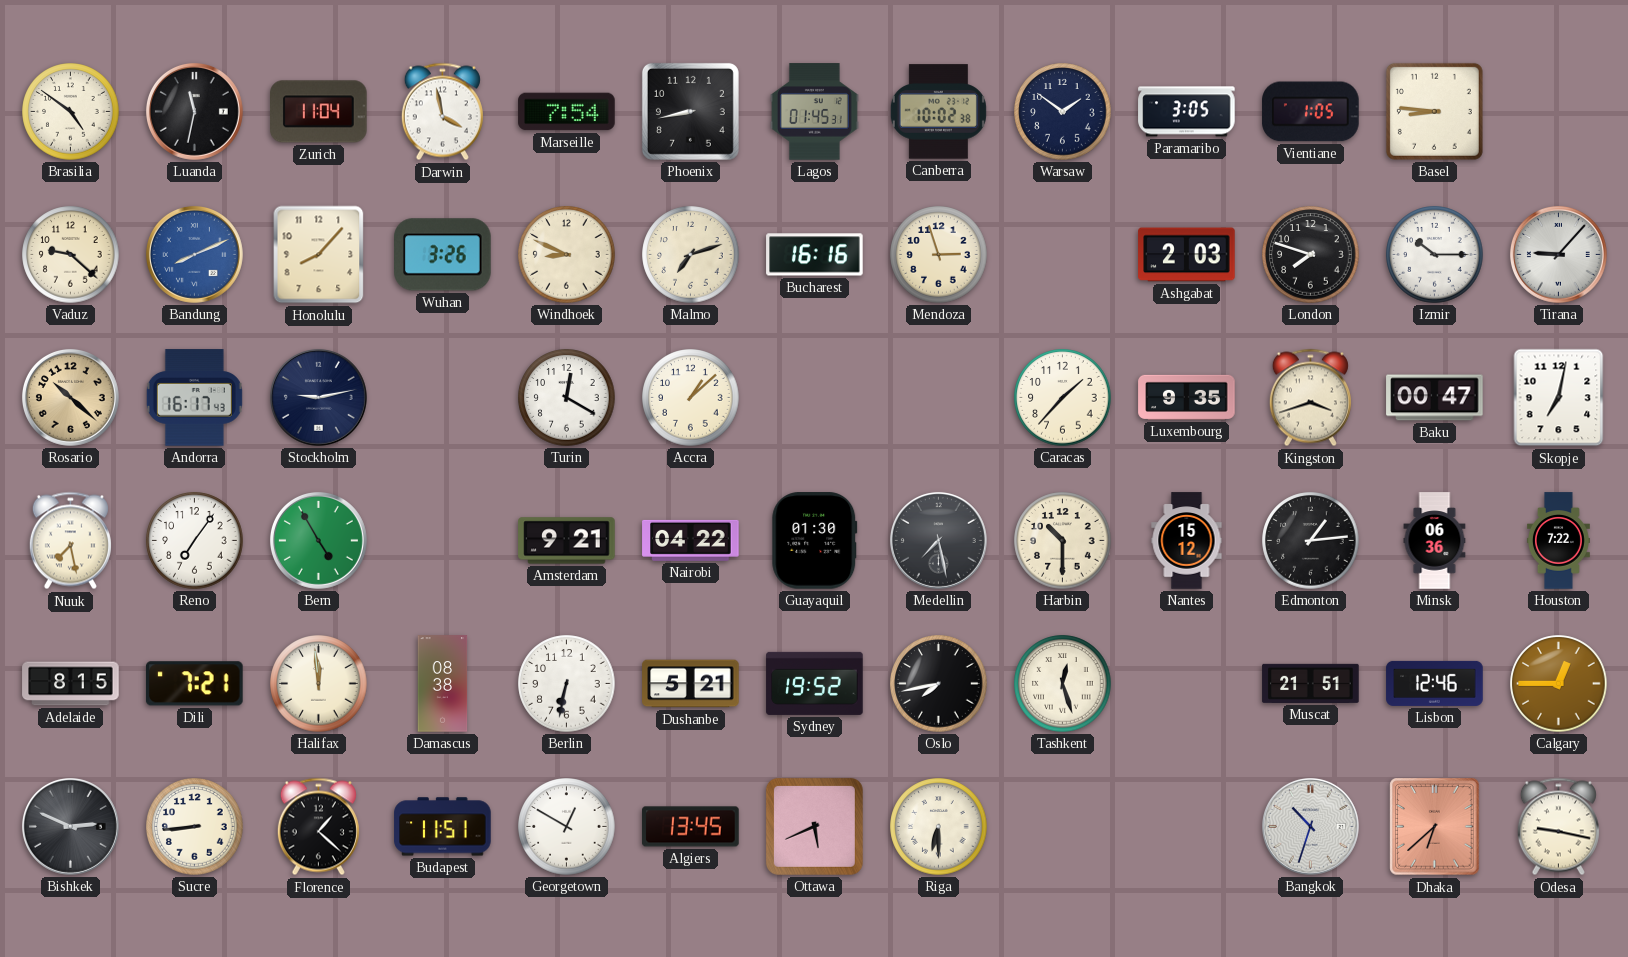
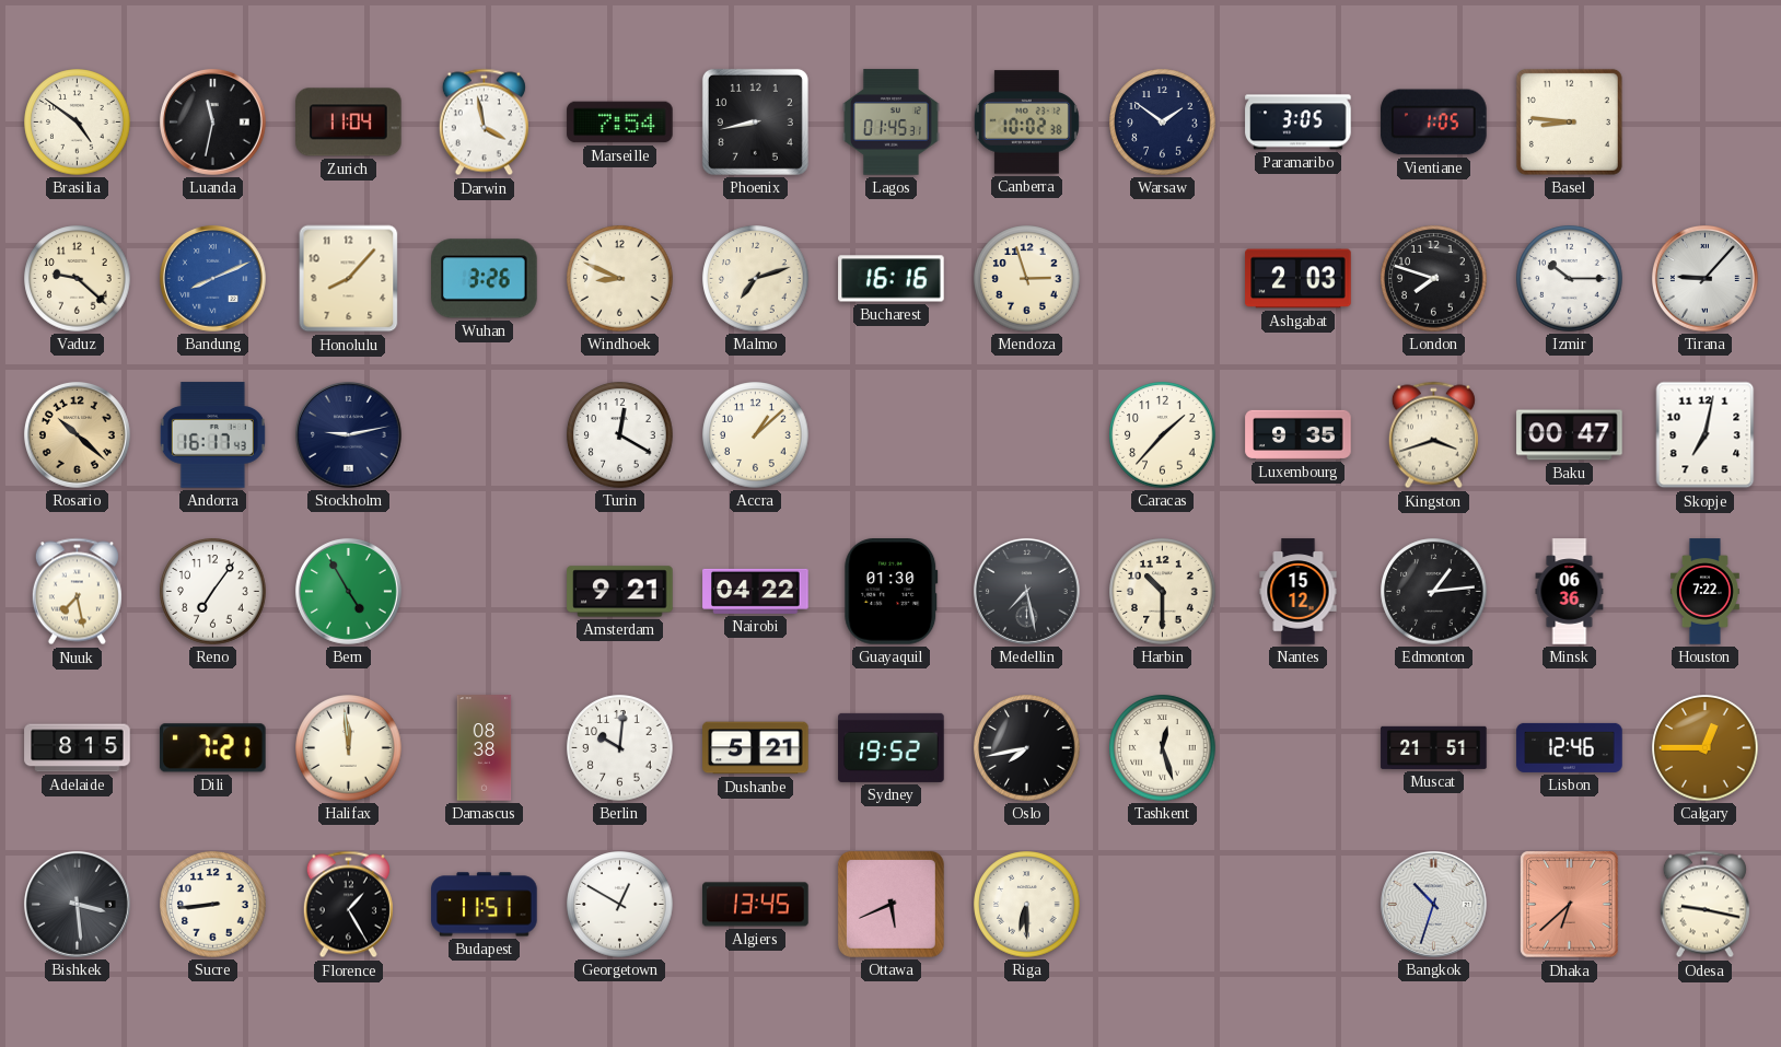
Berlin: 6:32 -> 10:01 (620, 748)
Bishkek: 2:49 -> 3:29 (77, 904)
Florence: 1:22 -> 1:25 (348, 905)
